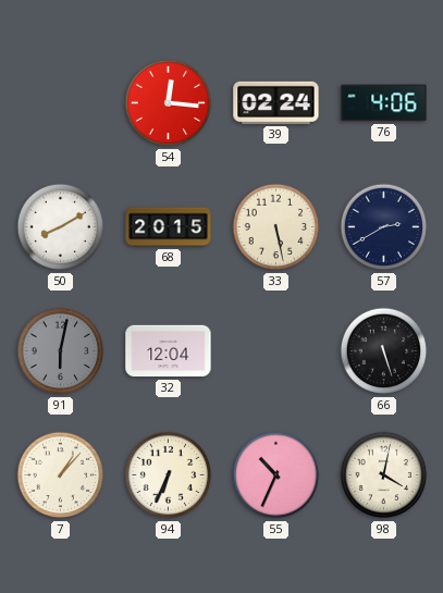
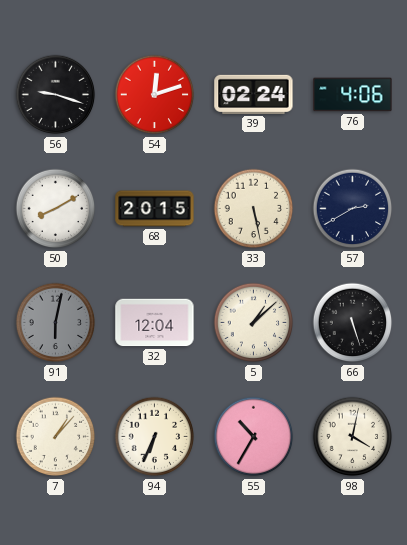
56: none -> 9:18 (56, 95)
54: 12:16 -> 12:12 (155, 95)
5: none -> 1:08 (254, 323)
55: 10:34 -> 10:35 (254, 437)
